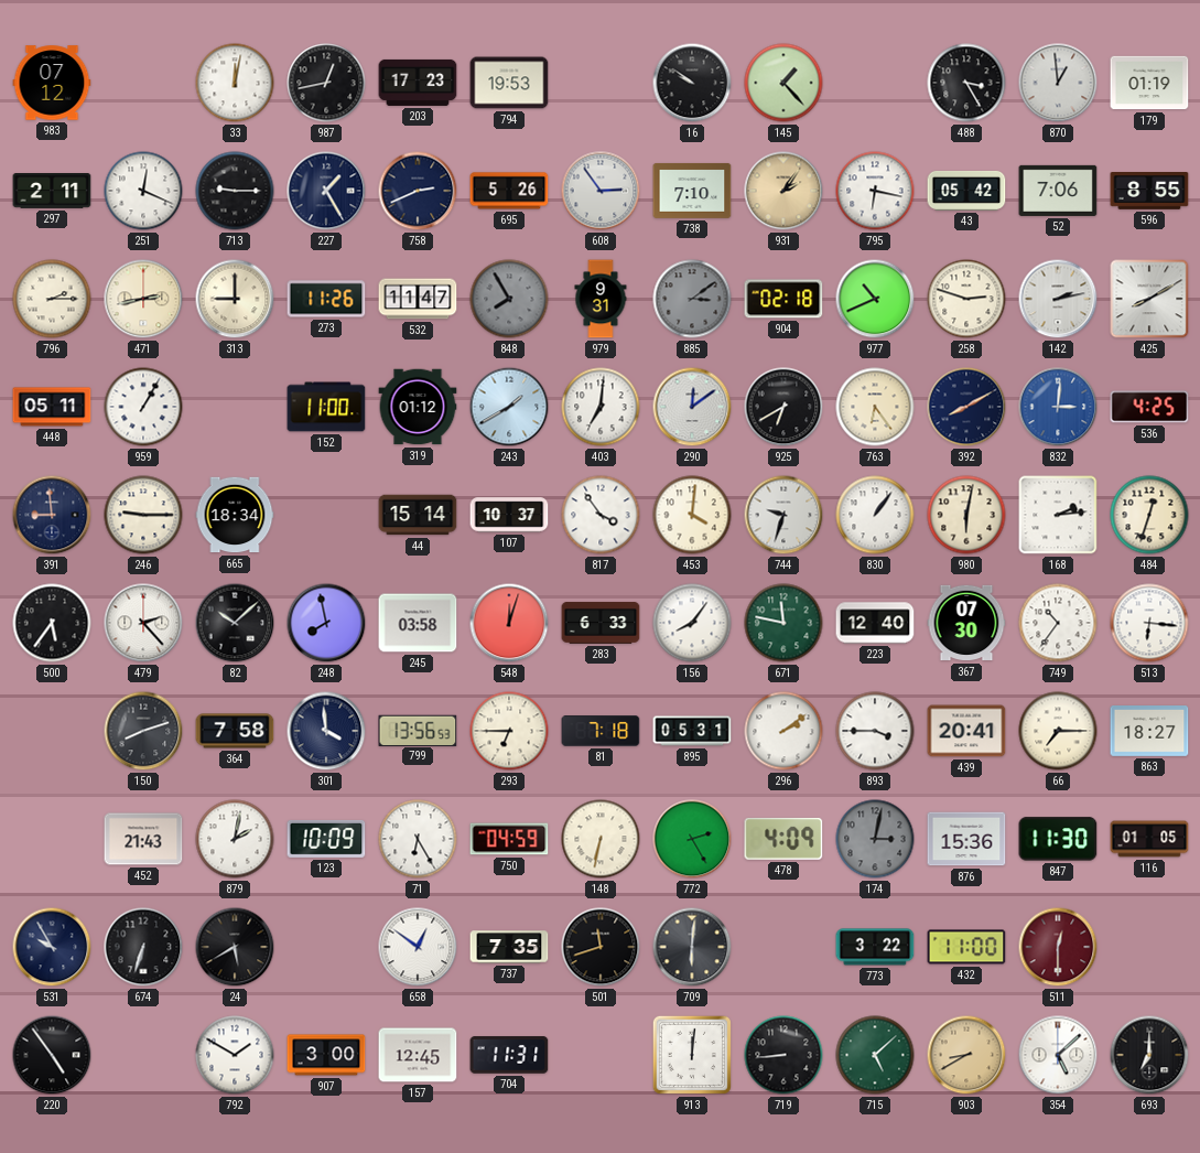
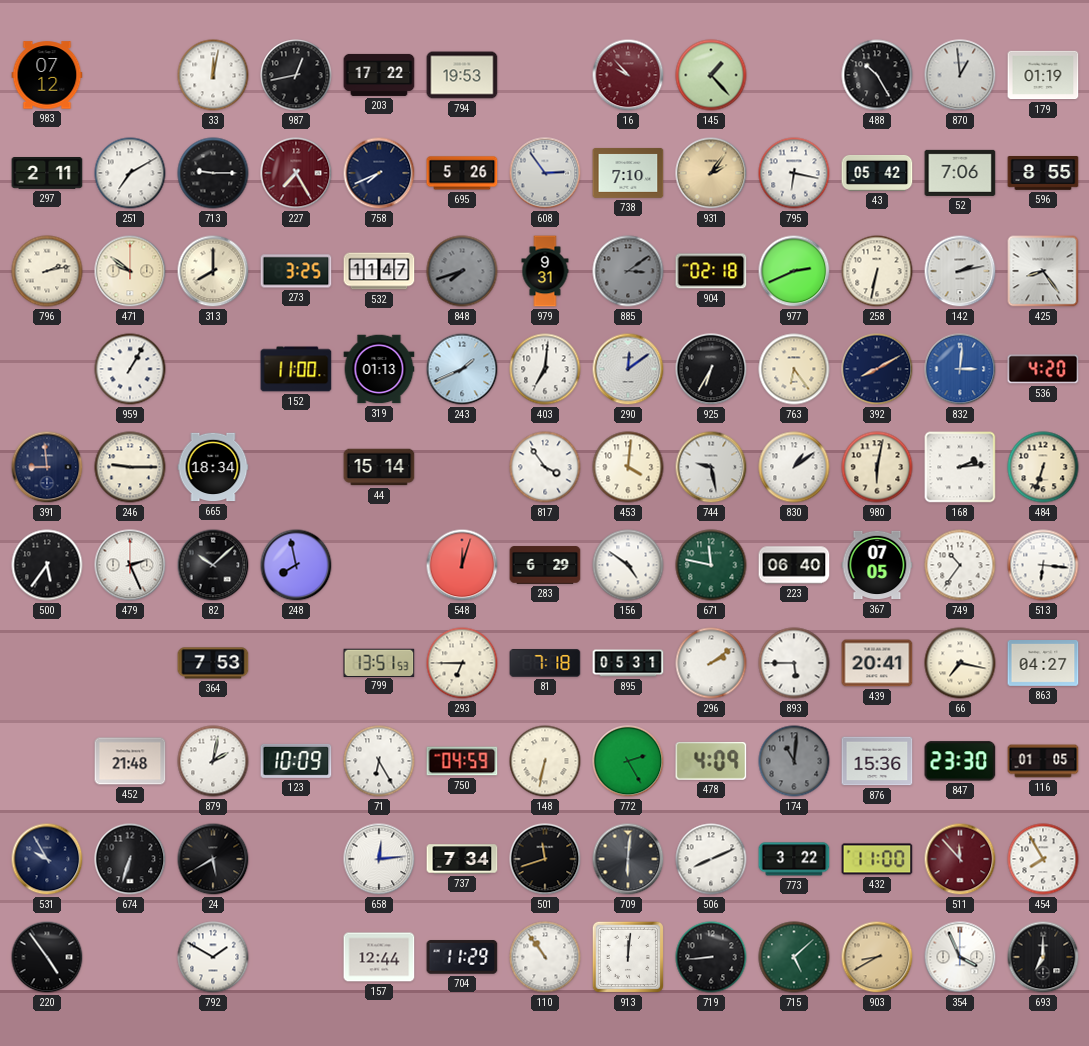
203: 17:23 -> 17:22 (379, 75)
16: 9:51 -> 9:53 (628, 75)
16 dial: black -> burgundy (628, 75)
488: 3:25 -> 10:25 (877, 75)
251: 12:19 -> 7:10 (130, 173)
227: 1:25 -> 7:25 (296, 173)
227 dial: navy -> burgundy (296, 173)
758: 2:41 -> 7:41 (379, 173)
796: 2:15 -> 2:13 (47, 271)
471: 2:43 -> 9:51 (130, 271)
313: 9:00 -> 8:00 (213, 271)
273: 11:26 -> 3:25 (296, 271)
848: 7:55 -> 7:42 (462, 271)
977: 10:41 -> 2:41 (794, 271)
258: 2:48 -> 6:32 (877, 271)
425: 8:10 -> 8:24 (1043, 271)
448: 05:11 -> none (52, 407)
319: 01:12 -> 01:13 (379, 369)
243: 1:40 -> 1:41 (462, 369)
925: 6:40 -> 6:35 (711, 369)
536: 4:25 -> 4:20 (1043, 369)
107: 10:37 -> none (509, 515)
744: 9:33 -> 9:28 (711, 467)
830: 1:06 -> 1:09 (794, 467)
484: 12:33 -> 6:33 (1043, 467)
479: 2:23 -> 2:26 (130, 565)
245: 03:58 -> none (418, 623)
283: 6:33 -> 6:29 (545, 565)
156: 8:06 -> 4:51 (628, 565)
223: 12:40 -> 06:40 (794, 565)
367: 07:30 -> 07:05 (877, 565)
150: 8:12 -> none (143, 731)
364: 7:58 -> 7:53 (213, 663)
301: 3:59 -> none (326, 731)
799: 13:56 -> 13:51 (379, 662)
893: 3:45 -> 5:45 (794, 663)
66: 7:15 -> 7:17 (960, 663)
863: 18:27 -> 04:27 (1043, 664)
452: 21:43 -> 21:48 (130, 761)
174: 3:02 -> 11:01 (794, 761)
847: 11:30 -> 23:30 (960, 761)
658: 12:51 -> 12:14 (379, 859)
737: 7:35 -> 7:34 (462, 859)
506: none -> 8:11 (711, 859)
511: 12:30 -> 11:53 (960, 859)
454: none -> 7:55 (1043, 859)
907: 3:00 -> none (326, 1055)
157: 12:45 -> 12:44 (379, 957)
704: 11:31 -> 11:29 (462, 957)
110: none -> 10:54 (545, 957)
354: 5:08 -> 3:56 (960, 957)
